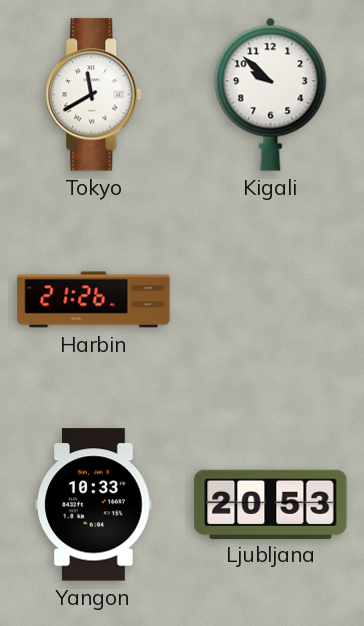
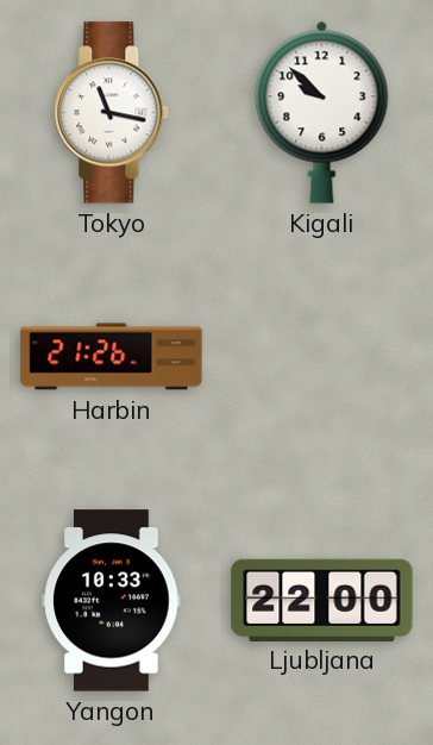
Tokyo: 11:40 -> 11:17 (112, 113)
Ljubljana: 20:53 -> 22:00 (322, 600)
